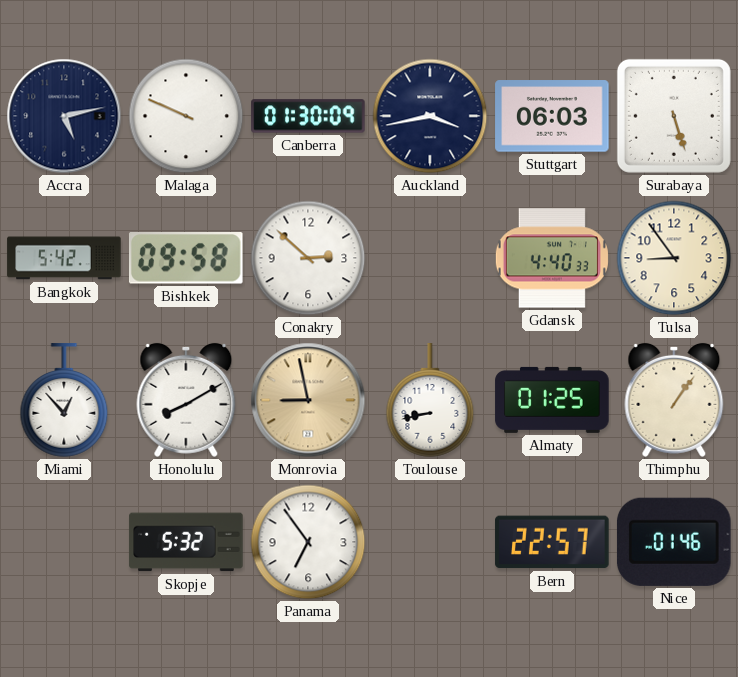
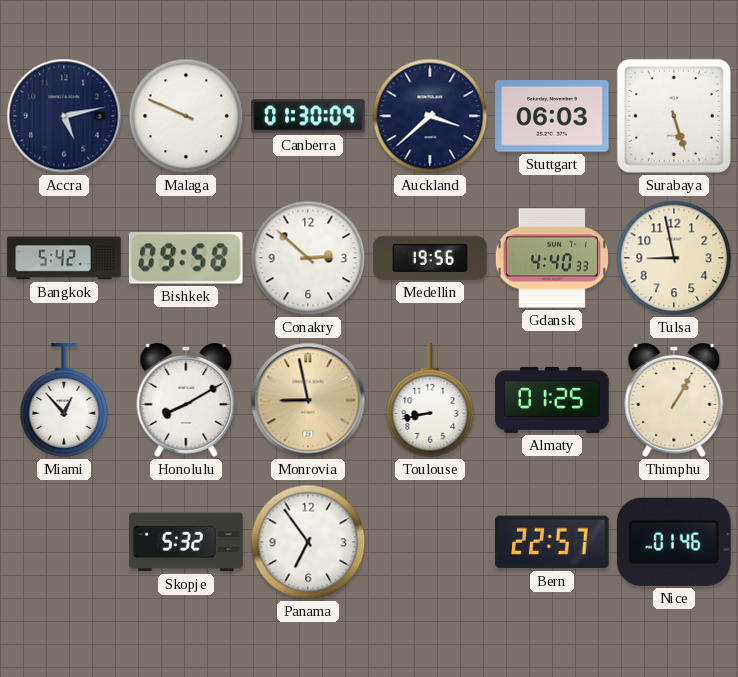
Auckland: 3:43 -> 3:38 (430, 116)
Medellin: none -> 19:56 (430, 258)
Tulsa: 8:54 -> 8:58 (674, 258)
Thimphu: 1:06 -> 1:05 (674, 400)
